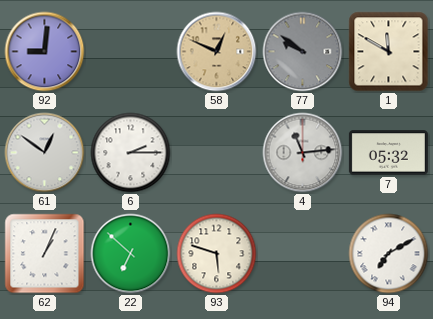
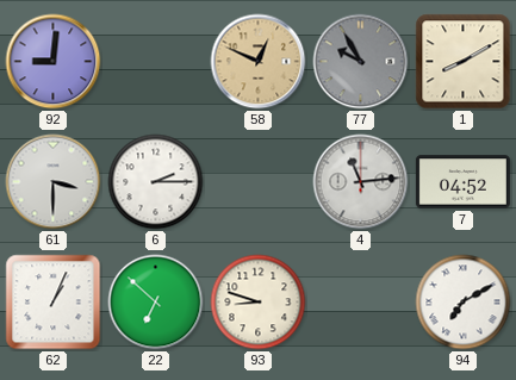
77: 9:51 -> 9:55 (361, 62)
1: 11:50 -> 8:10 (464, 62)
61: 12:51 -> 3:30 (54, 182)
7: 05:32 -> 04:52 (462, 182)
93: 5:48 -> 8:48 (259, 303)
